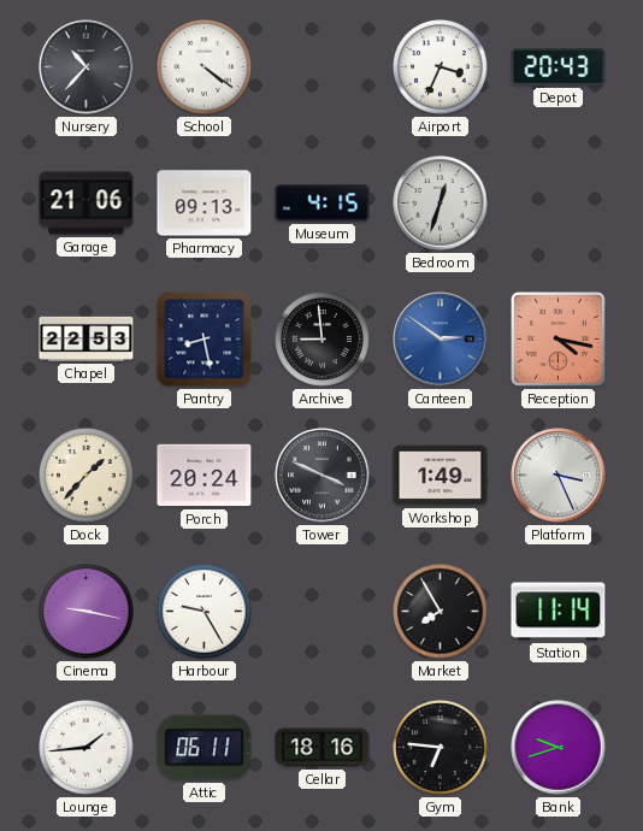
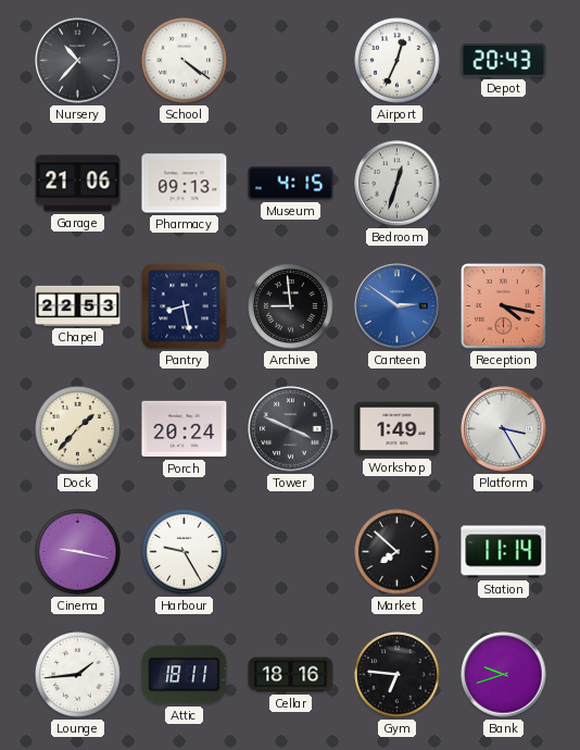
Airport: 3:34 -> 12:34 (398, 61)
Platform: 3:26 -> 3:25 (504, 429)
Market: 7:55 -> 7:52 (398, 552)
Attic: 06:11 -> 18:11 (185, 675)
